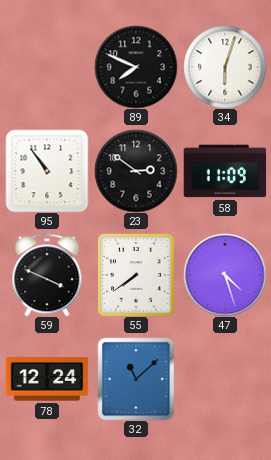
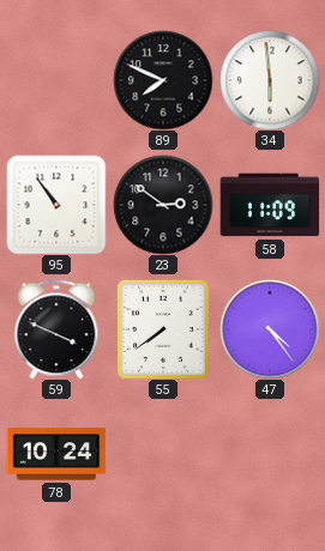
34: 6:03 -> 5:59 (270, 80)
47: 4:27 -> 4:24 (270, 329)
78: 12:24 -> 10:24 (56, 454)
32: 11:08 -> none (136, 379)
